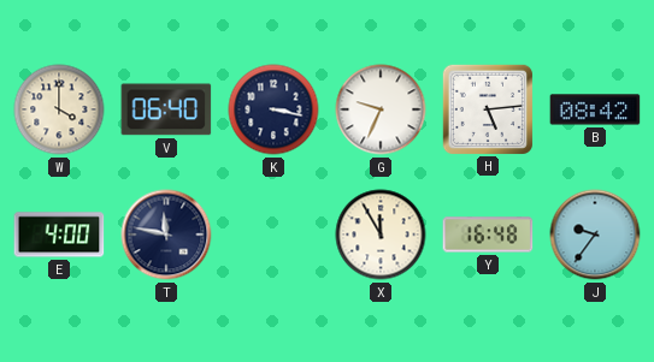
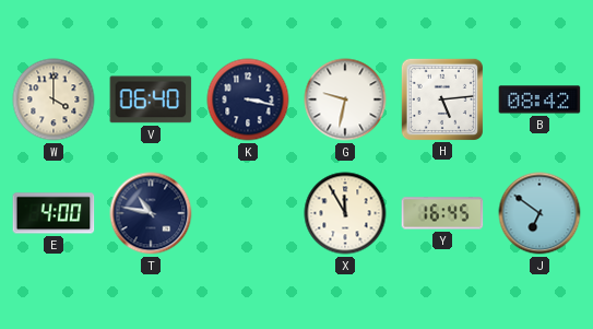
G: 9:34 -> 9:32 (345, 99)
T: 11:47 -> 10:47 (151, 213)
Y: 16:48 -> 16:45 (442, 213)
J: 9:36 -> 6:51 (539, 213)
